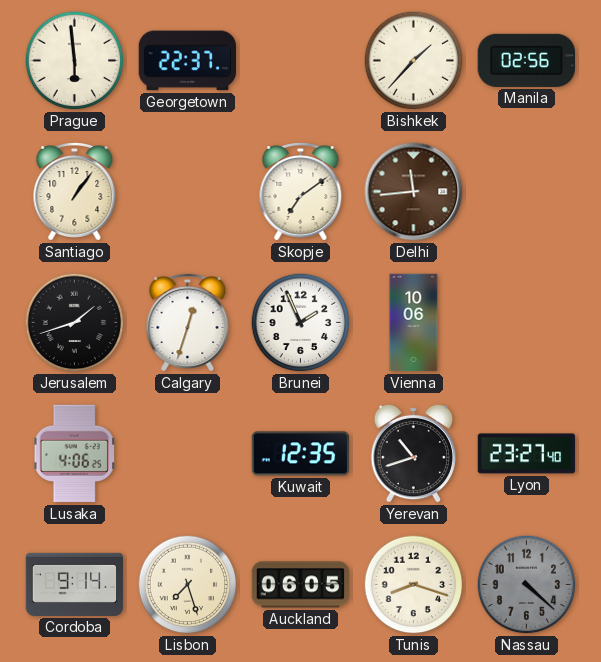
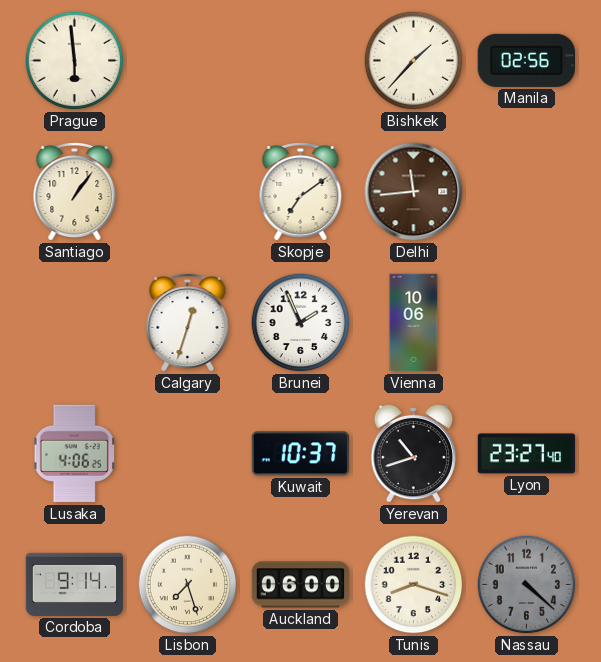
Georgetown: 22:37 -> none (188, 61)
Jerusalem: 1:42 -> none (75, 323)
Kuwait: 12:35 -> 10:37 (301, 454)
Auckland: 06:05 -> 06:00 (301, 585)
